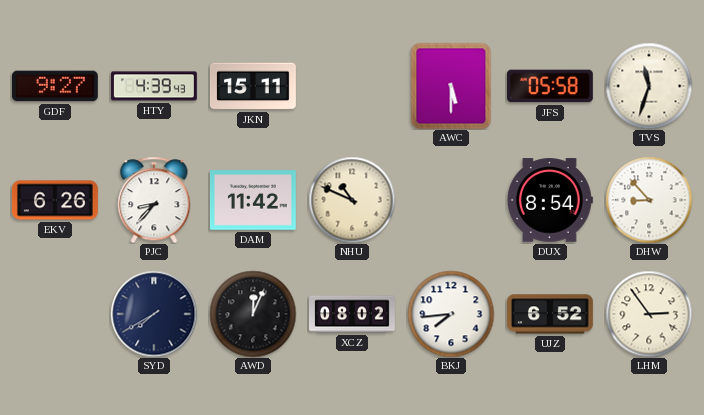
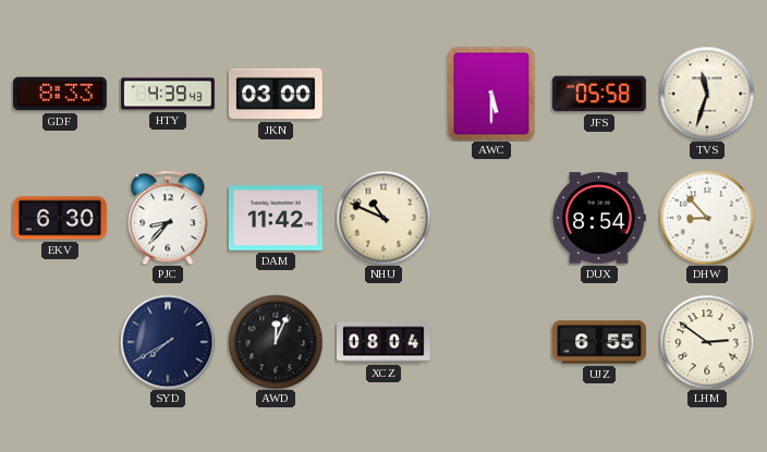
GDF: 9:27 -> 8:33 (60, 94)
JKN: 15:11 -> 03:00 (276, 94)
EKV: 6:26 -> 6:30 (60, 218)
XCZ: 08:02 -> 08:04 (385, 342)
BKJ: 7:44 -> none (451, 314)
UJZ: 6:52 -> 6:55 (600, 342)
LHM: 2:54 -> 2:51 (707, 342)
